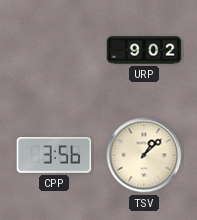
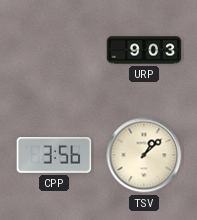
URP: 9:02 -> 9:03 (144, 50)
